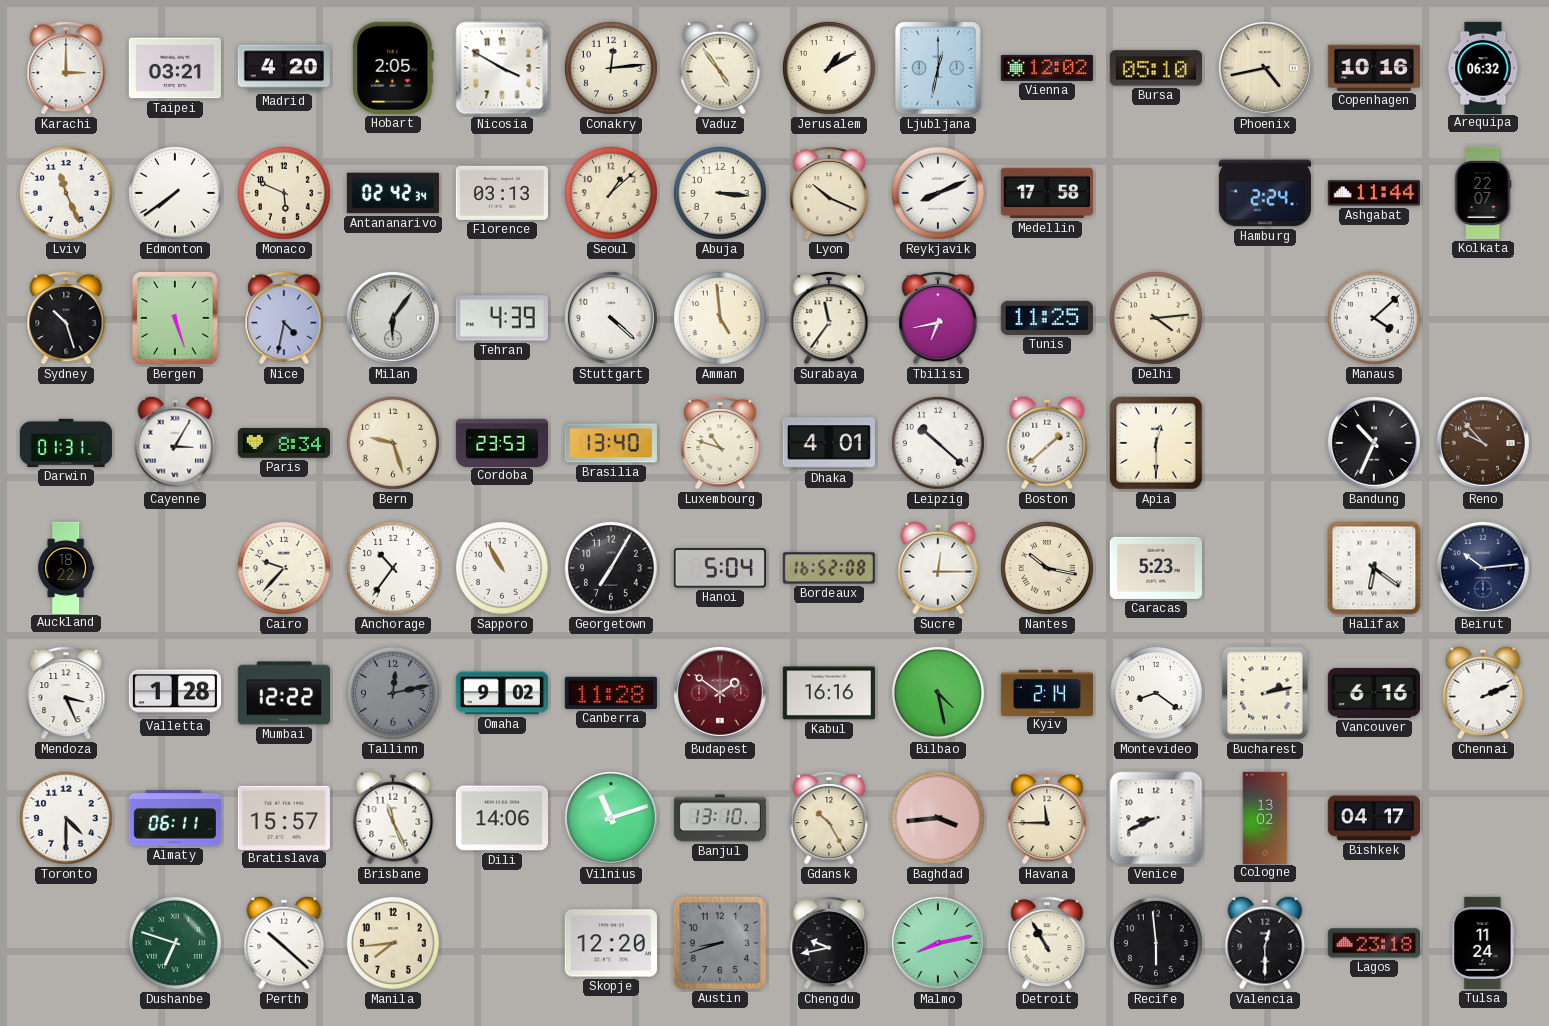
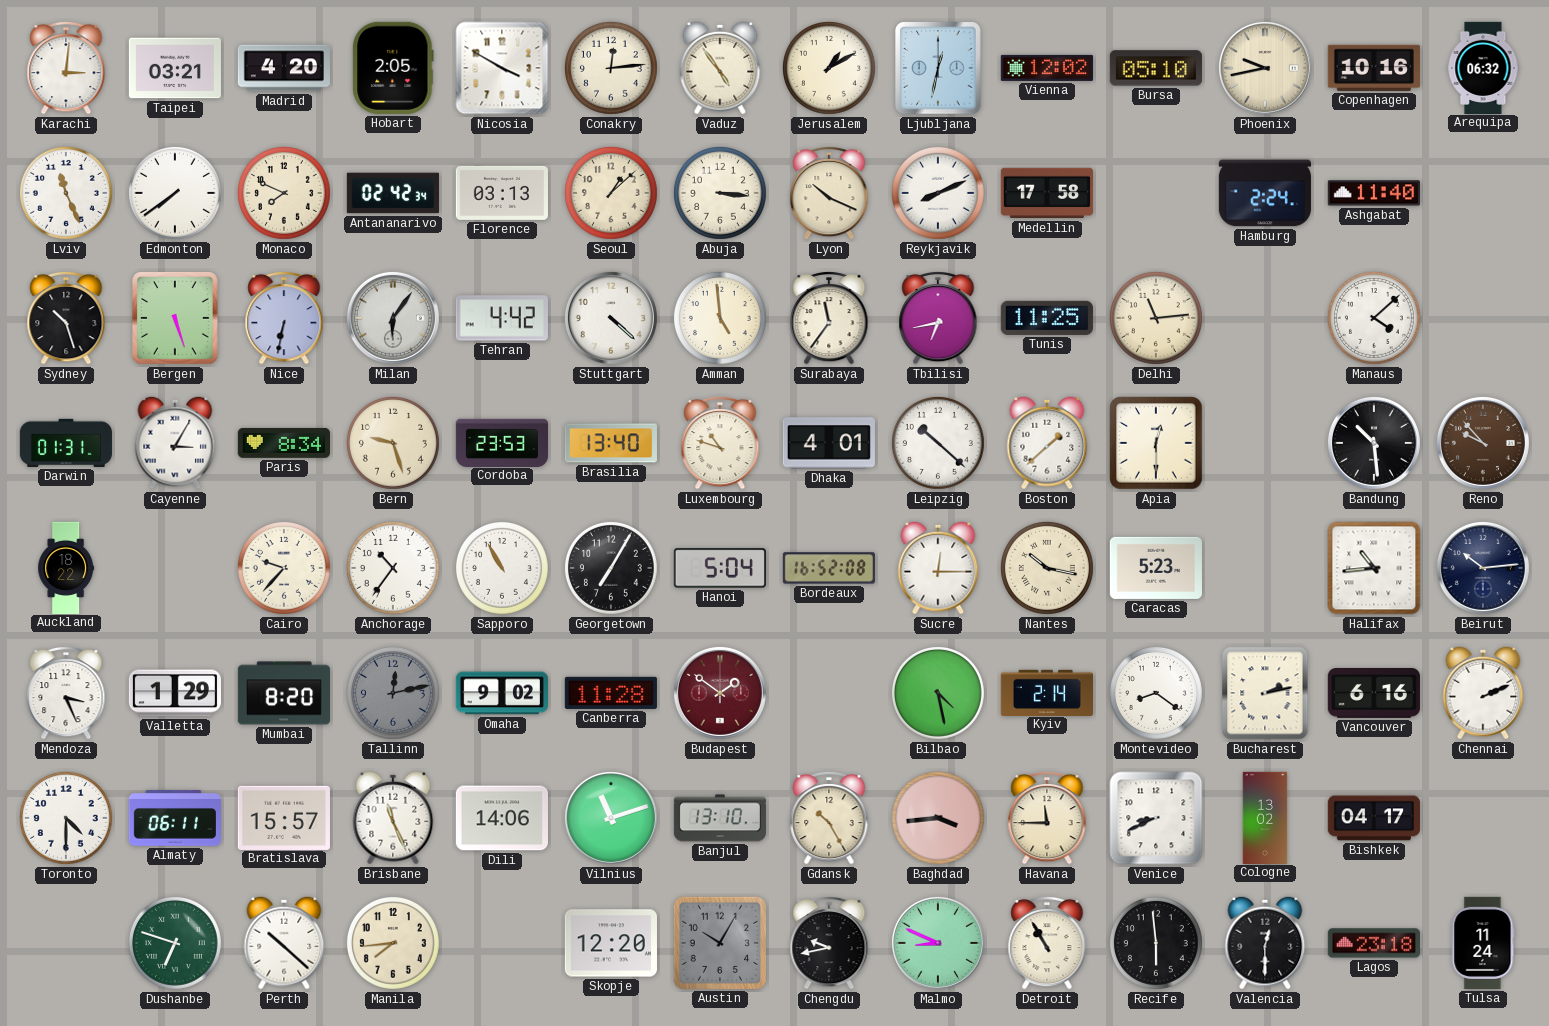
Karachi: 3:00 -> 3:01 (66, 68)
Phoenix: 4:43 -> 9:43 (1265, 68)
Monaco: 5:49 -> 7:49 (284, 193)
Ashgabat: 11:44 -> 11:40 (1374, 193)
Kolkata: 22:07 -> none (1483, 193)
Nice: 4:32 -> 6:32 (284, 318)
Tehran: 4:39 -> 4:42 (502, 318)
Delhi: 4:14 -> 11:14 (1156, 318)
Bandung: 10:34 -> 10:29 (1374, 443)
Halifax: 6:21 -> 10:44 (1374, 568)
Valletta: 1:28 -> 1:29 (175, 693)
Mumbai: 12:22 -> 8:20 (284, 693)
Kabul: 16:16 -> none (829, 693)
Austin: 8:42 -> 10:05 (720, 943)
Malmo: 8:13 -> 8:49 (938, 943)
